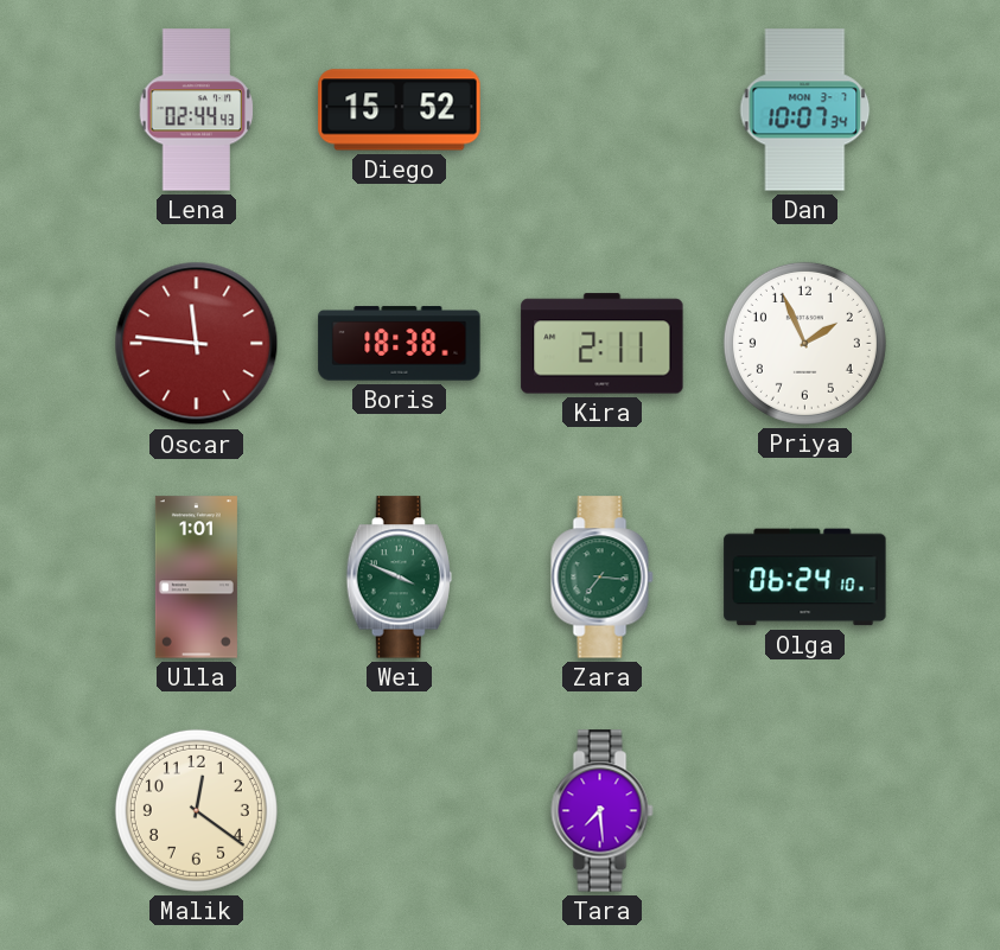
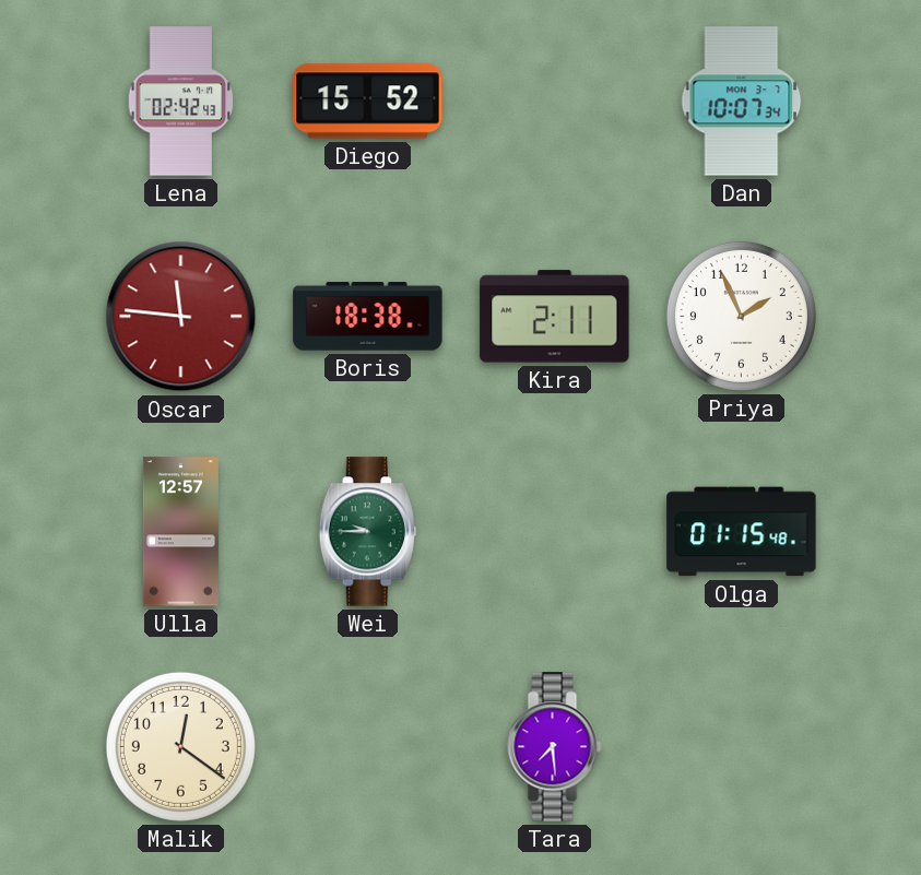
Lena: 02:44 -> 02:42 (181, 102)
Ulla: 1:01 -> 12:57 (180, 532)
Wei: 3:49 -> 9:45 (367, 532)
Zara: 7:16 -> none (603, 578)
Olga: 06:24 -> 01:15 (742, 532)
